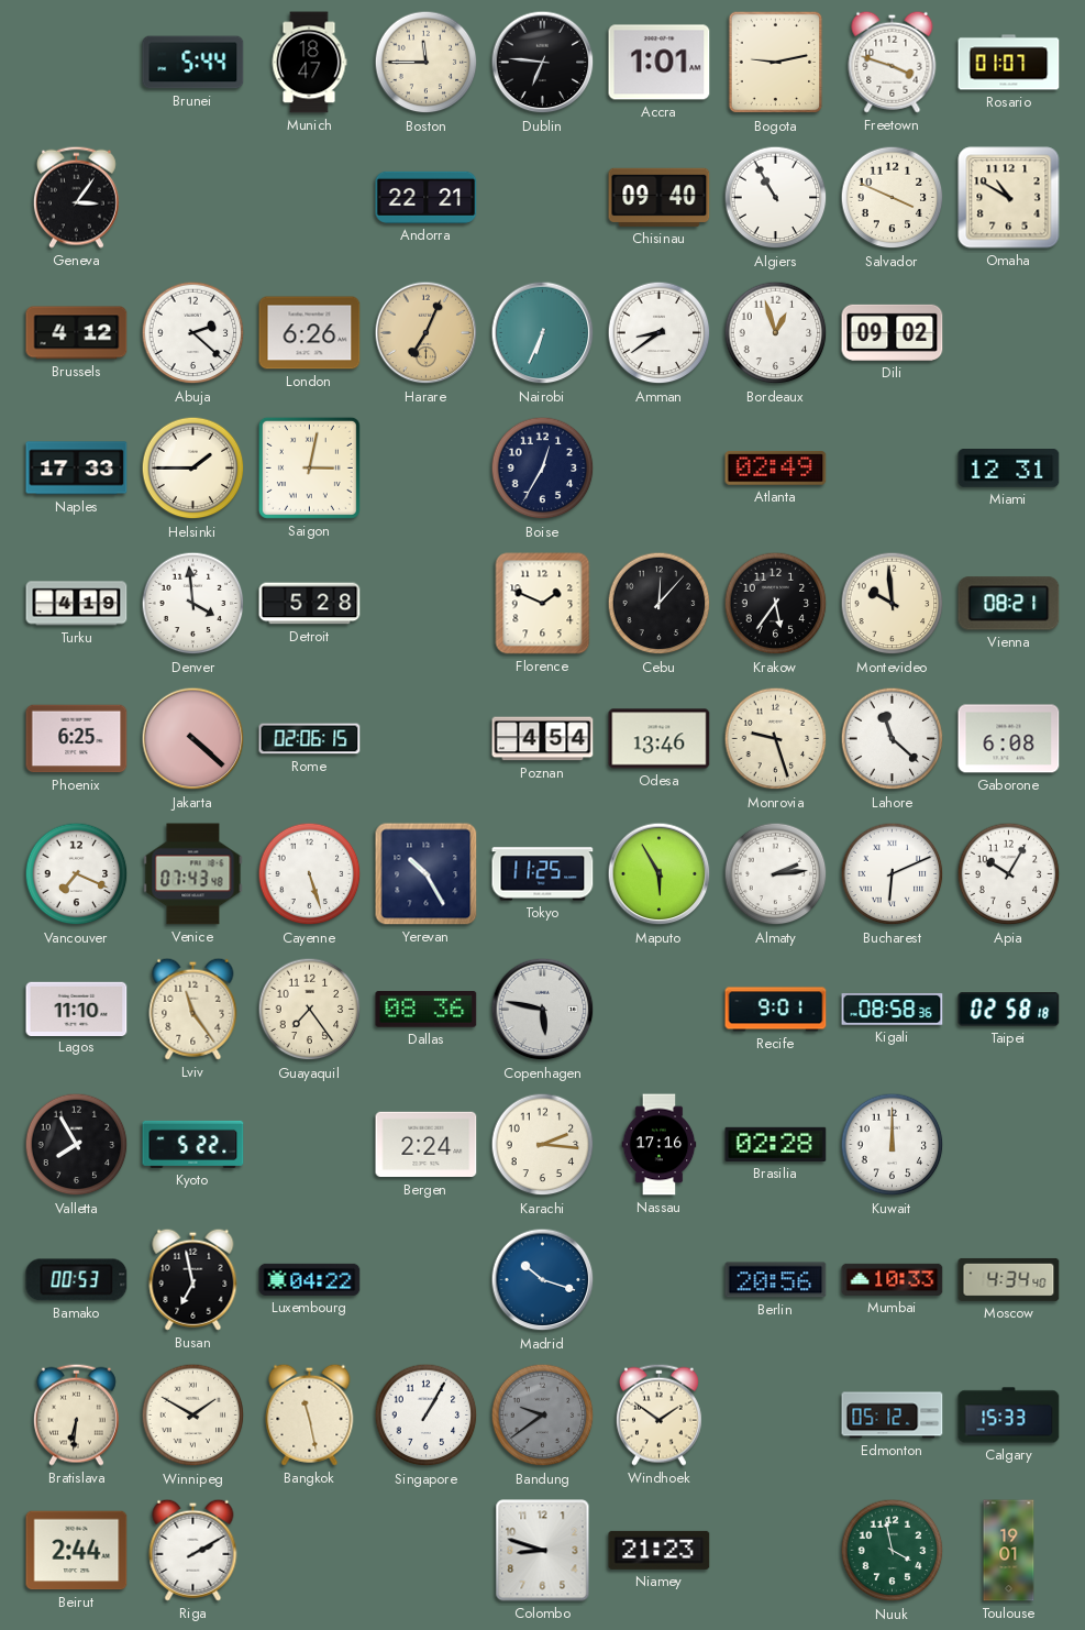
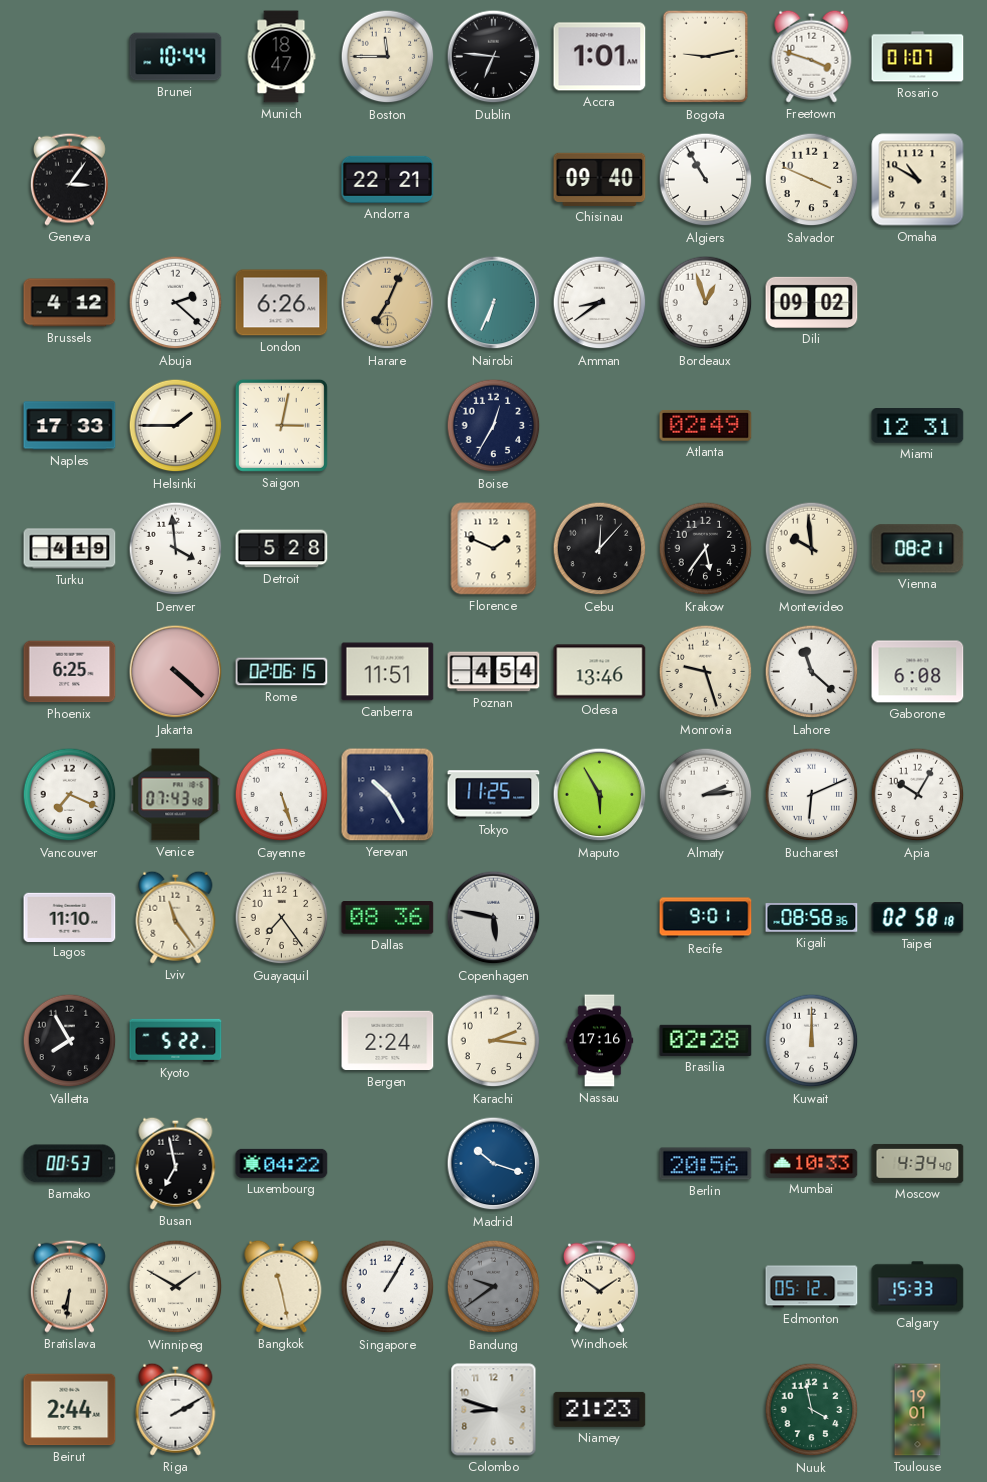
Brunei: 5:44 -> 10:44 (176, 57)
Canberra: none -> 11:51 (388, 672)
